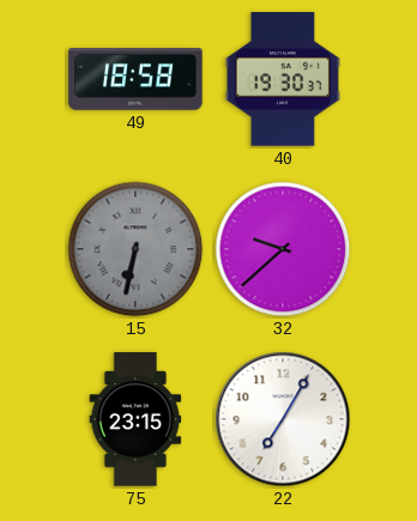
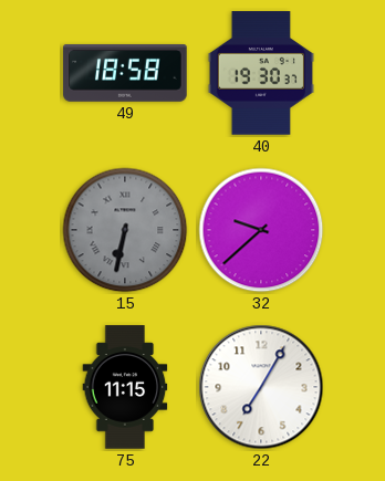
75: 23:15 -> 11:15 (125, 387)
